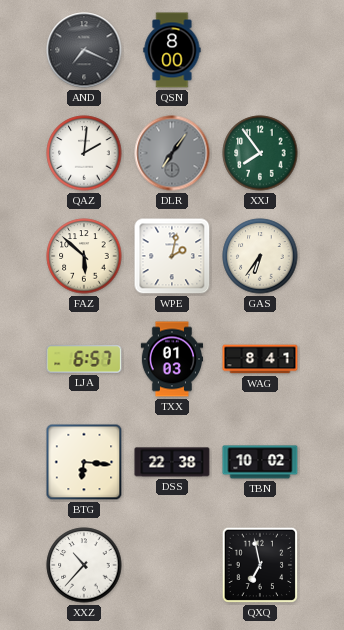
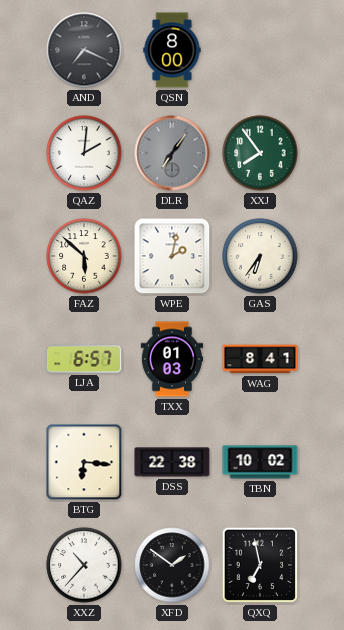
XFD: none -> 1:51 (172, 565)
